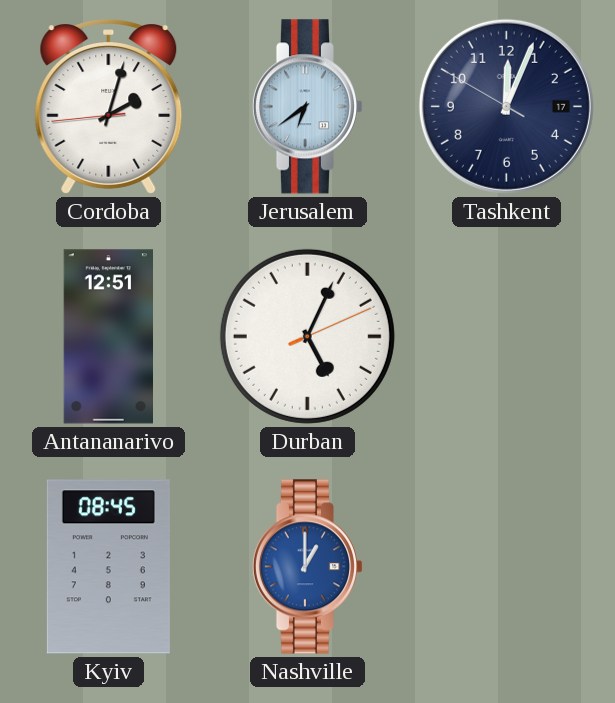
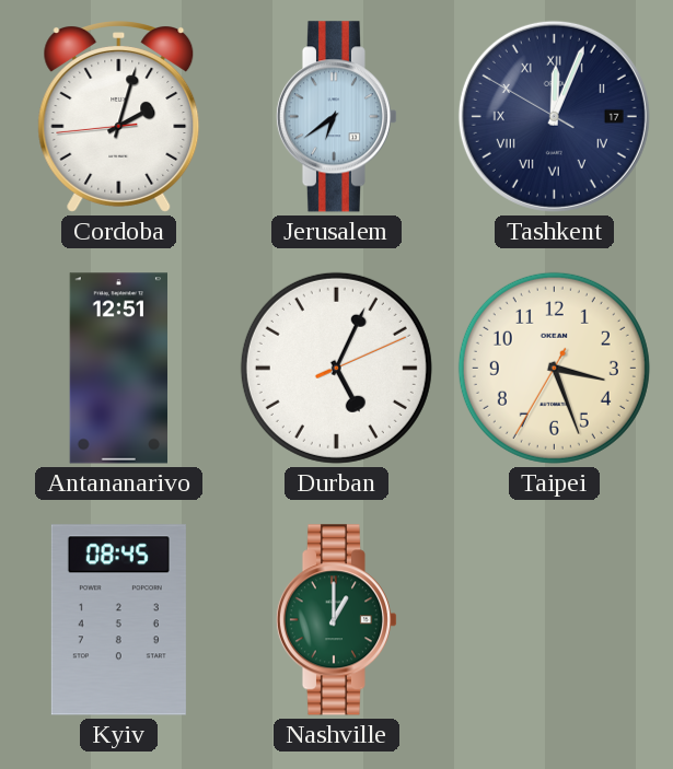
Tashkent numerals: Arabic -> Roman (554, 116)
Taipei: none -> 3:26 (554, 368)
Nashville dial: blue -> green (336, 620)
